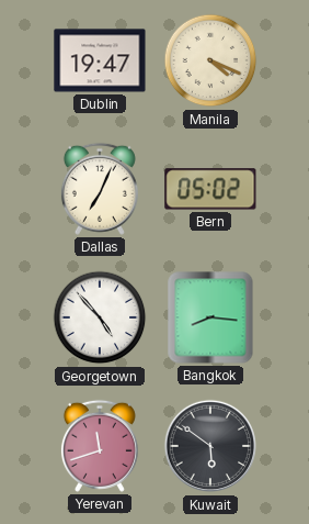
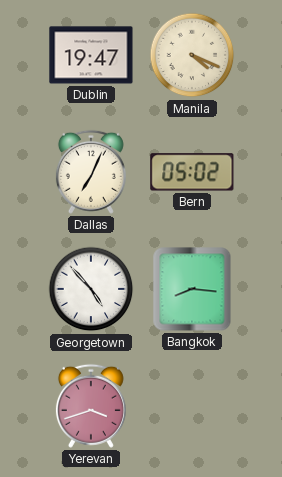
Yerevan: 11:42 -> 3:42 (91, 406)
Kuwait: 5:51 -> none (210, 446)
